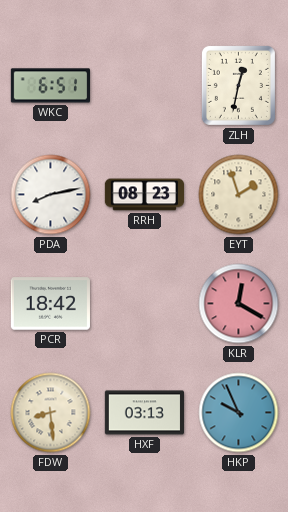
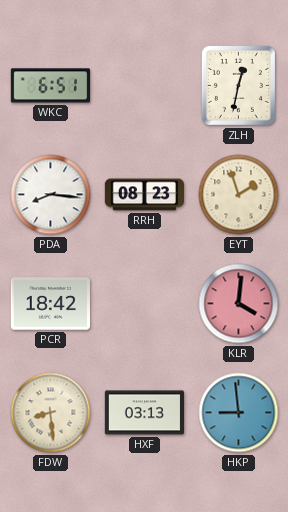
PDA: 8:13 -> 8:16 (51, 195)
KLR: 12:20 -> 4:01 (239, 304)
HKP: 9:56 -> 8:59 (239, 413)
